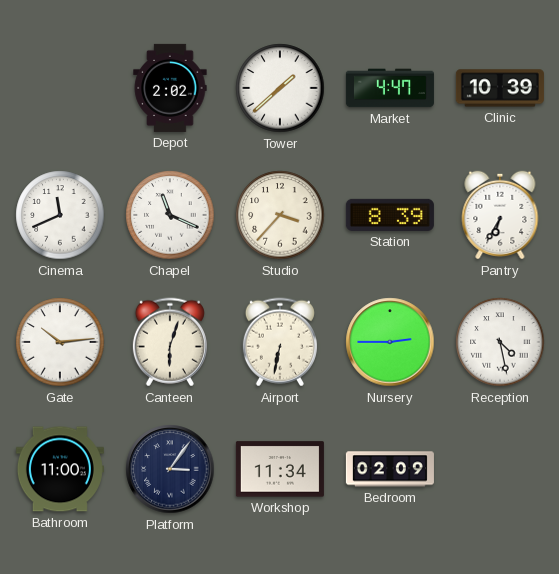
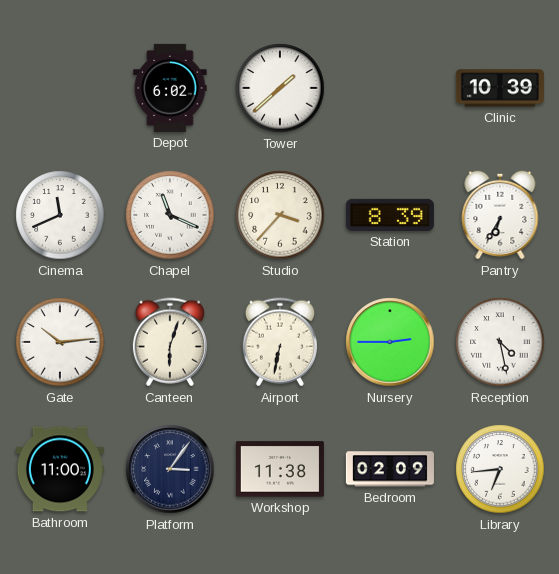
Depot: 2:02 -> 6:02 (170, 88)
Market: 4:47 -> none (390, 88)
Workshop: 11:34 -> 11:38 (280, 469)
Library: none -> 6:44 (500, 469)
